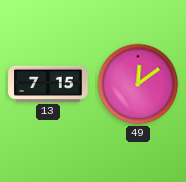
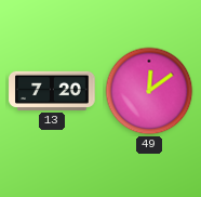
13: 7:15 -> 7:20 (52, 91)
